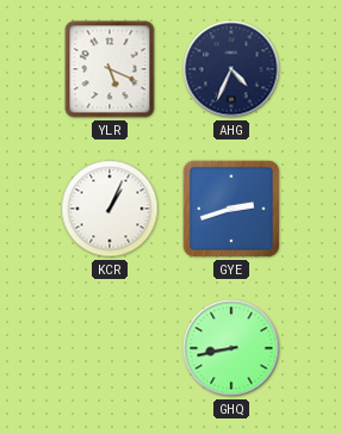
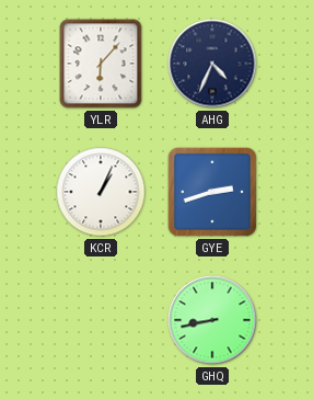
YLR: 5:19 -> 6:07 (101, 64)
